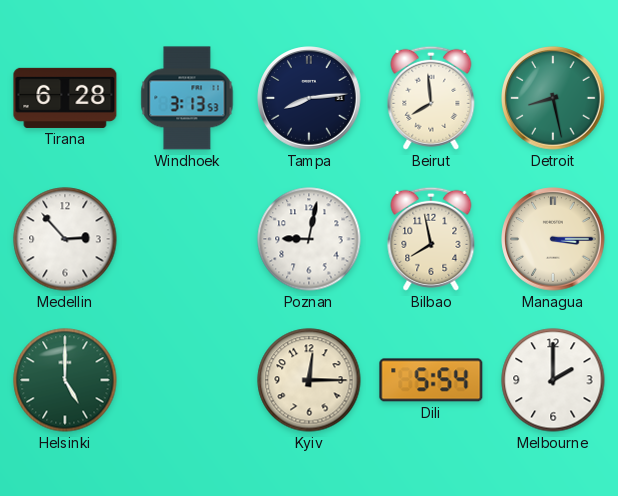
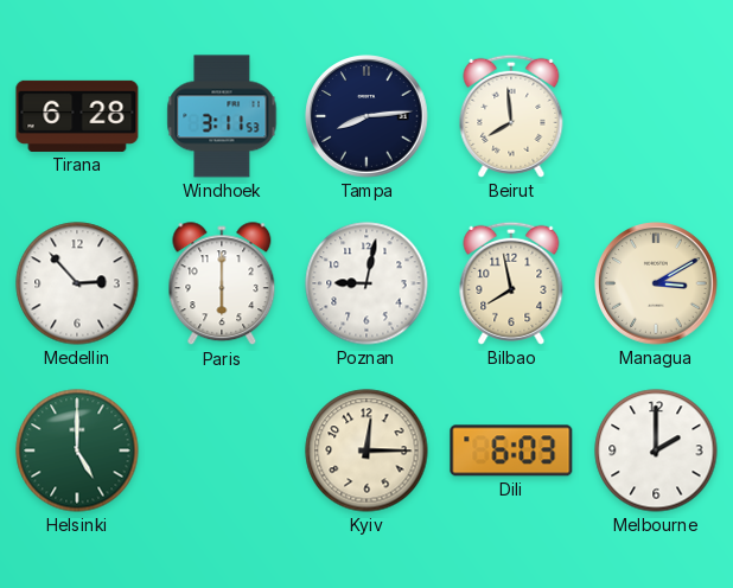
Windhoek: 3:13 -> 3:11 (222, 116)
Detroit: 8:28 -> none (553, 98)
Paris: none -> 6:00 (222, 285)
Managua: 3:15 -> 3:10 (656, 283)
Dili: 5:54 -> 6:03 (511, 450)
